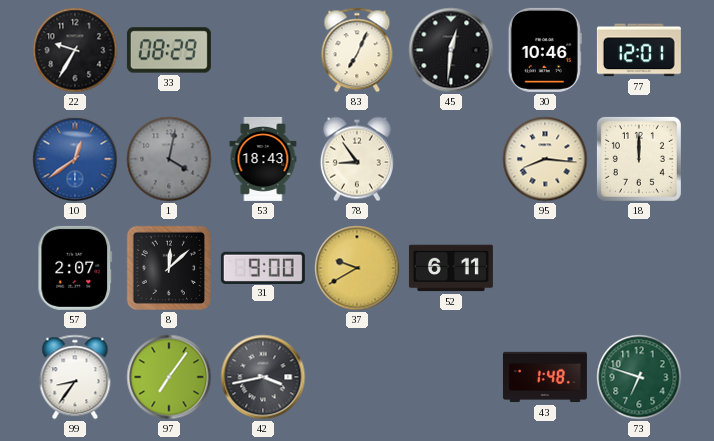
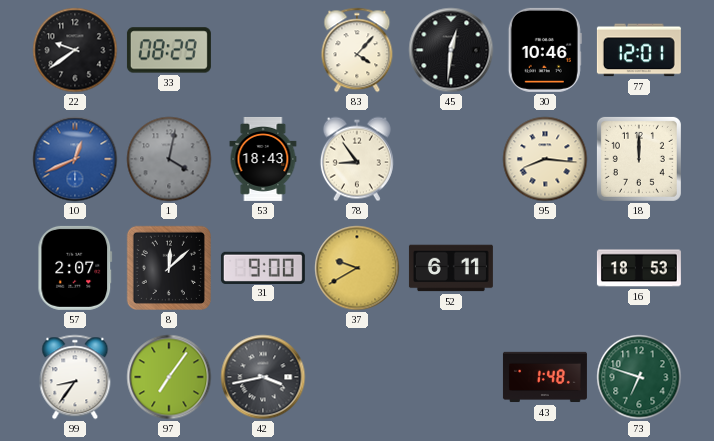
22: 9:35 -> 9:39 (75, 50)
83: 7:04 -> 4:07 (357, 50)
10: 12:39 -> 12:41 (75, 159)
16: none -> 18:53 (639, 268)
